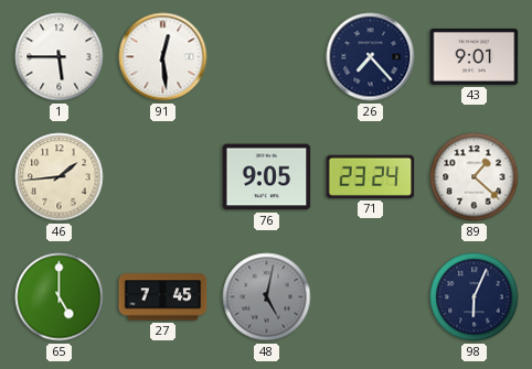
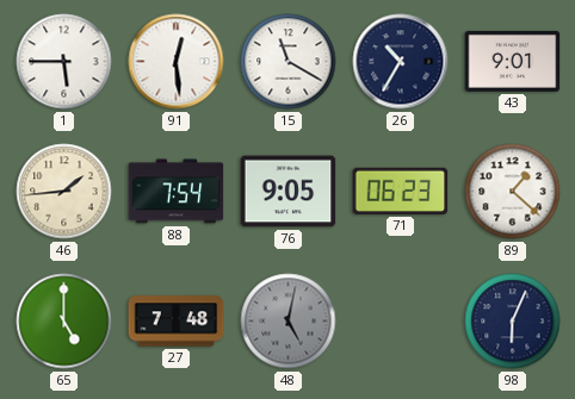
15: none -> 11:20 (289, 62)
26: 7:23 -> 10:35 (401, 62)
88: none -> 7:54 (177, 192)
71: 23:24 -> 06:23 (401, 191)
27: 7:45 -> 7:48 (177, 322)
